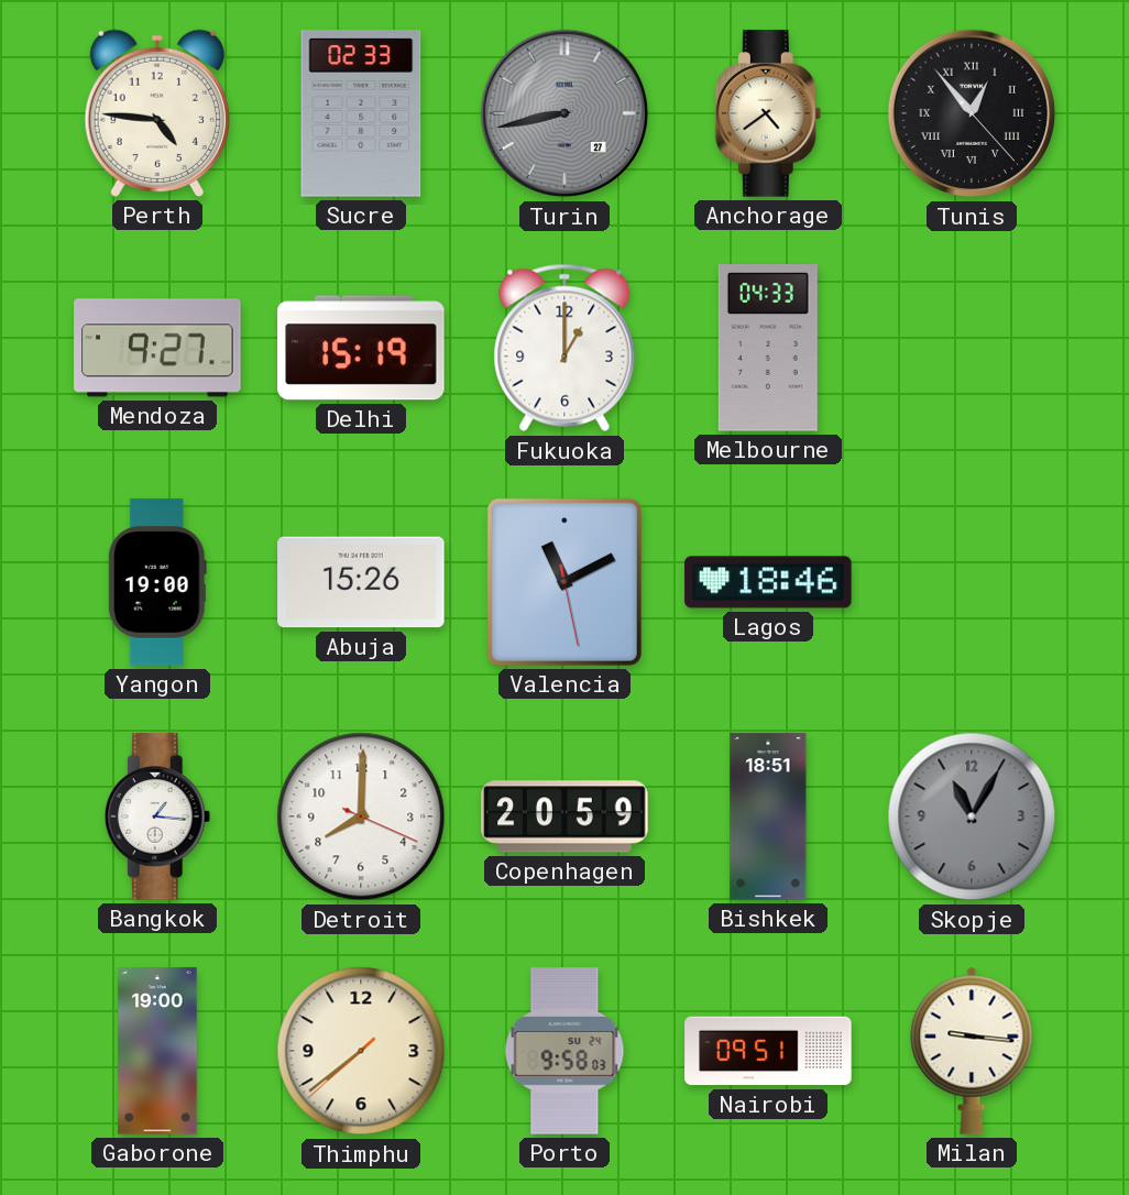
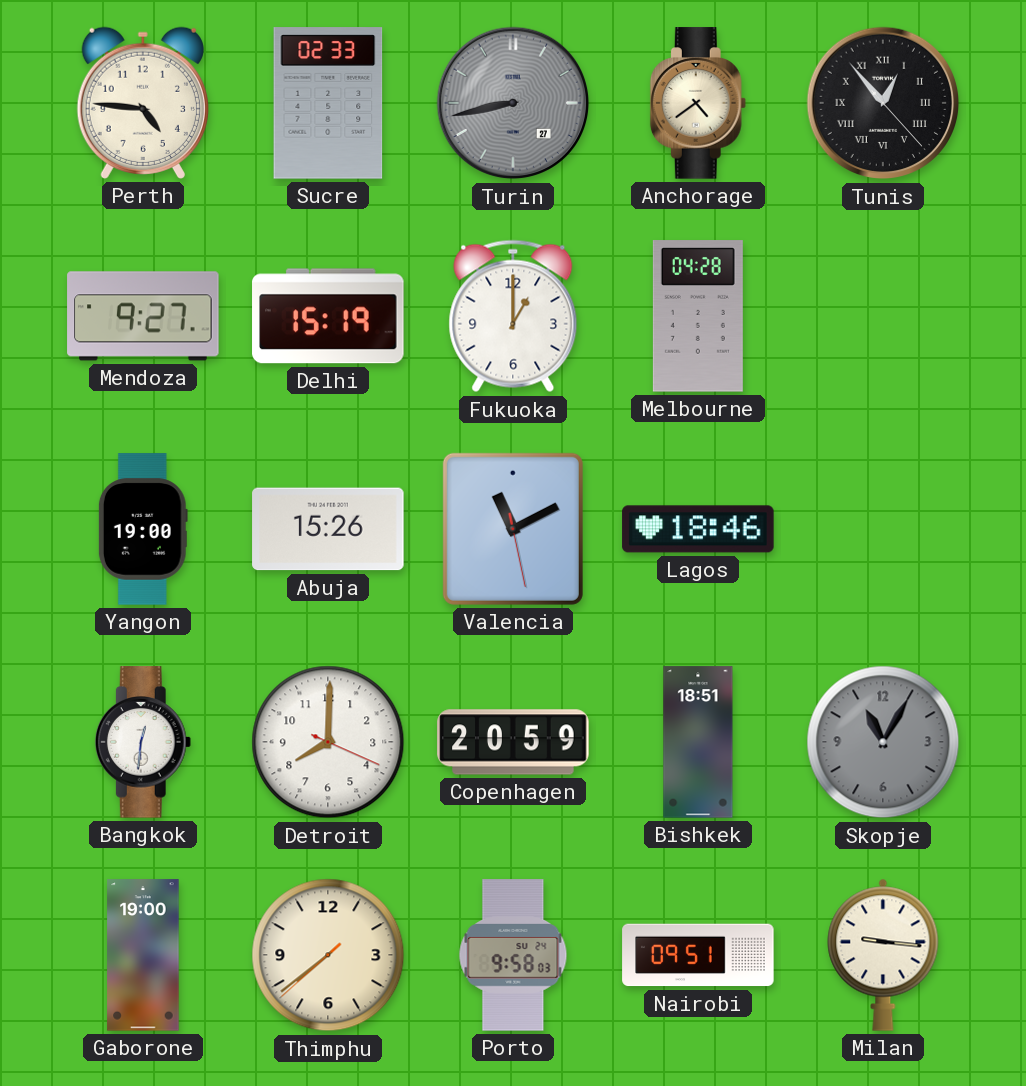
Melbourne: 04:33 -> 04:28 (698, 316)
Bangkok: 1:16 -> 12:31 (143, 742)
